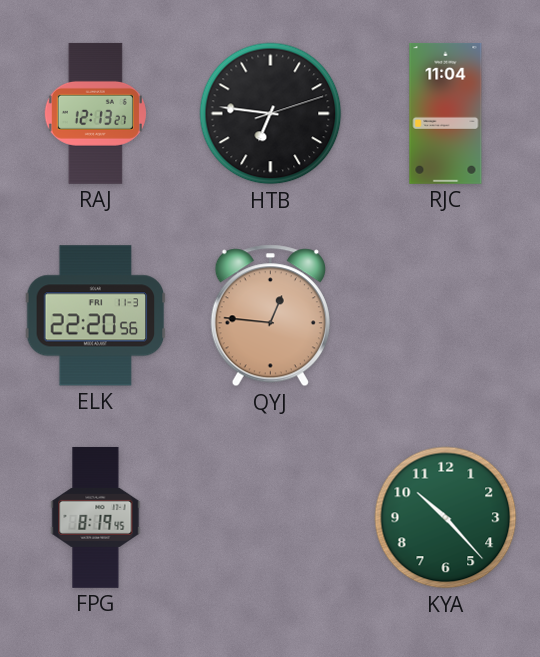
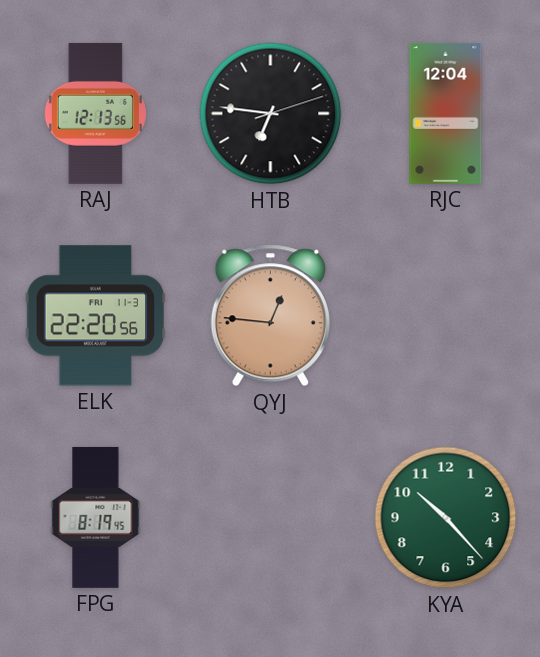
RAJ: 12:13:27 -> 12:13:56 (95, 113)
RJC: 11:04 -> 12:04 (446, 113)
